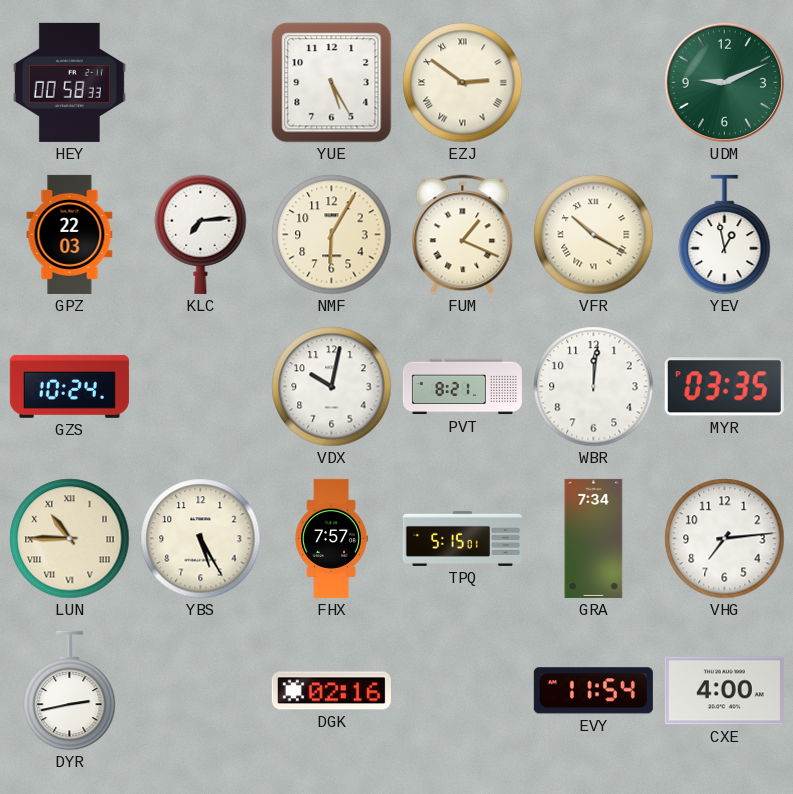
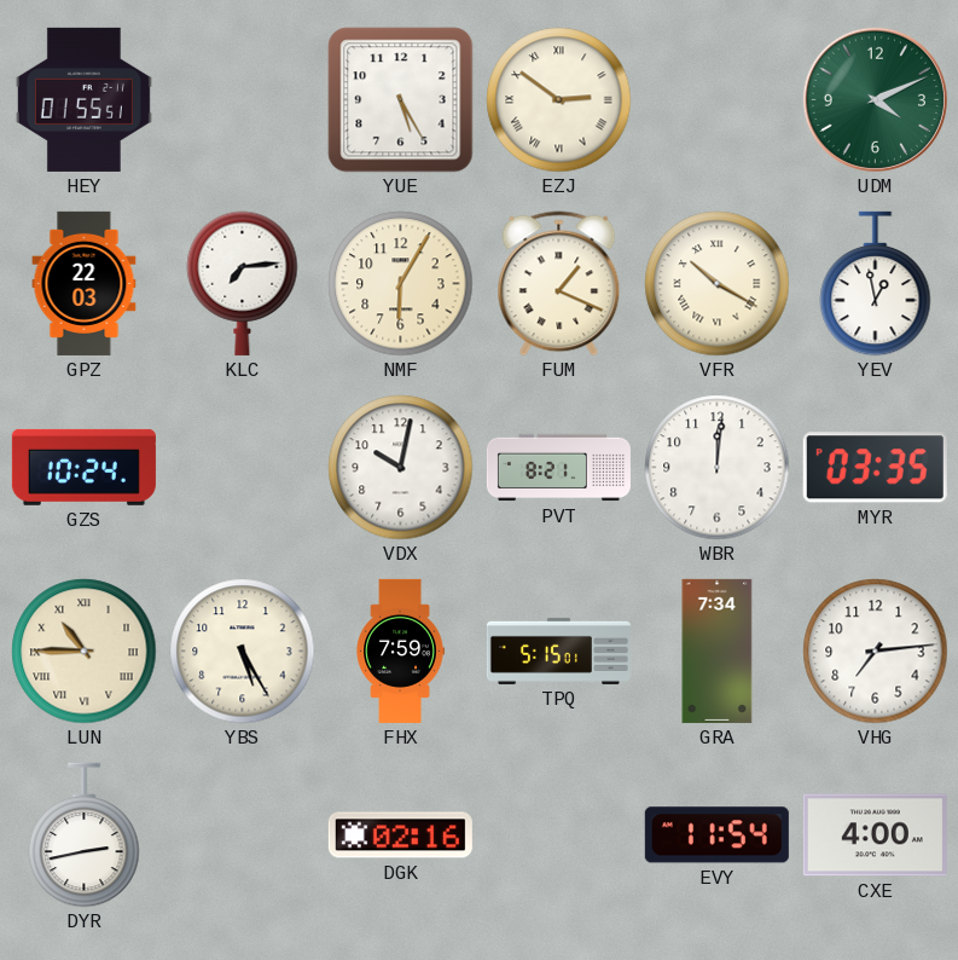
HEY: 00:58 -> 01:55 (83, 99)
UDM: 9:11 -> 4:11 (875, 99)
FHX: 7:57 -> 7:59 (400, 650)
